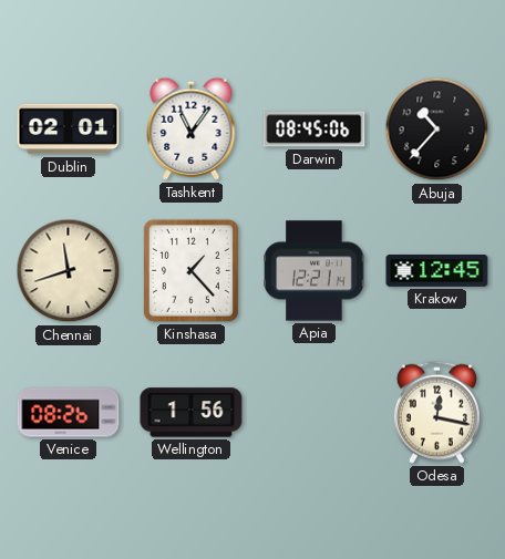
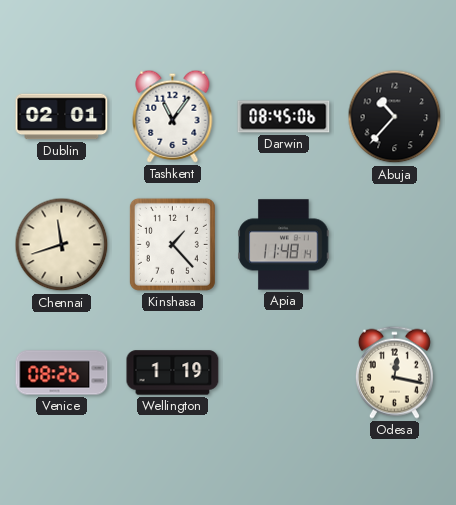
Apia: 12:21 -> 11:48 (284, 245)
Krakow: 12:45 -> none (437, 270)
Wellington: 1:56 -> 1:19 (173, 373)
